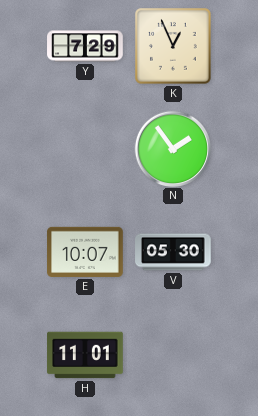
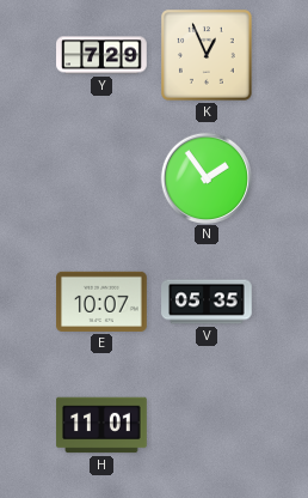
V: 05:30 -> 05:35 (207, 302)
